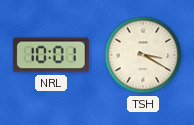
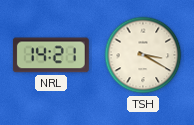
NRL: 10:01 -> 14:21 (51, 55)
